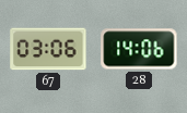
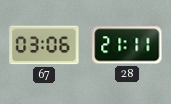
28: 14:06 -> 21:11 (127, 45)
